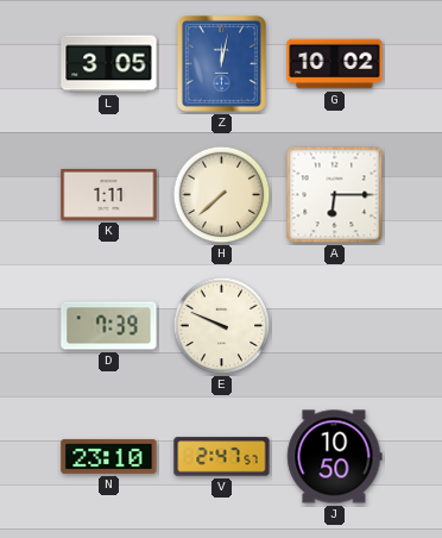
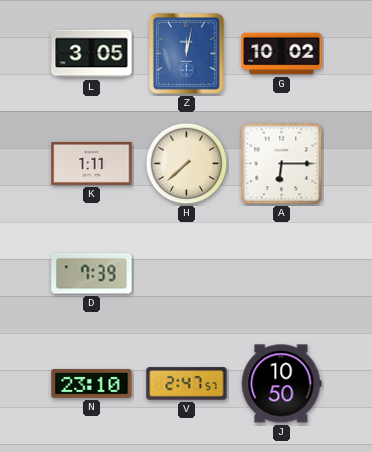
E: 9:49 -> none (222, 326)
